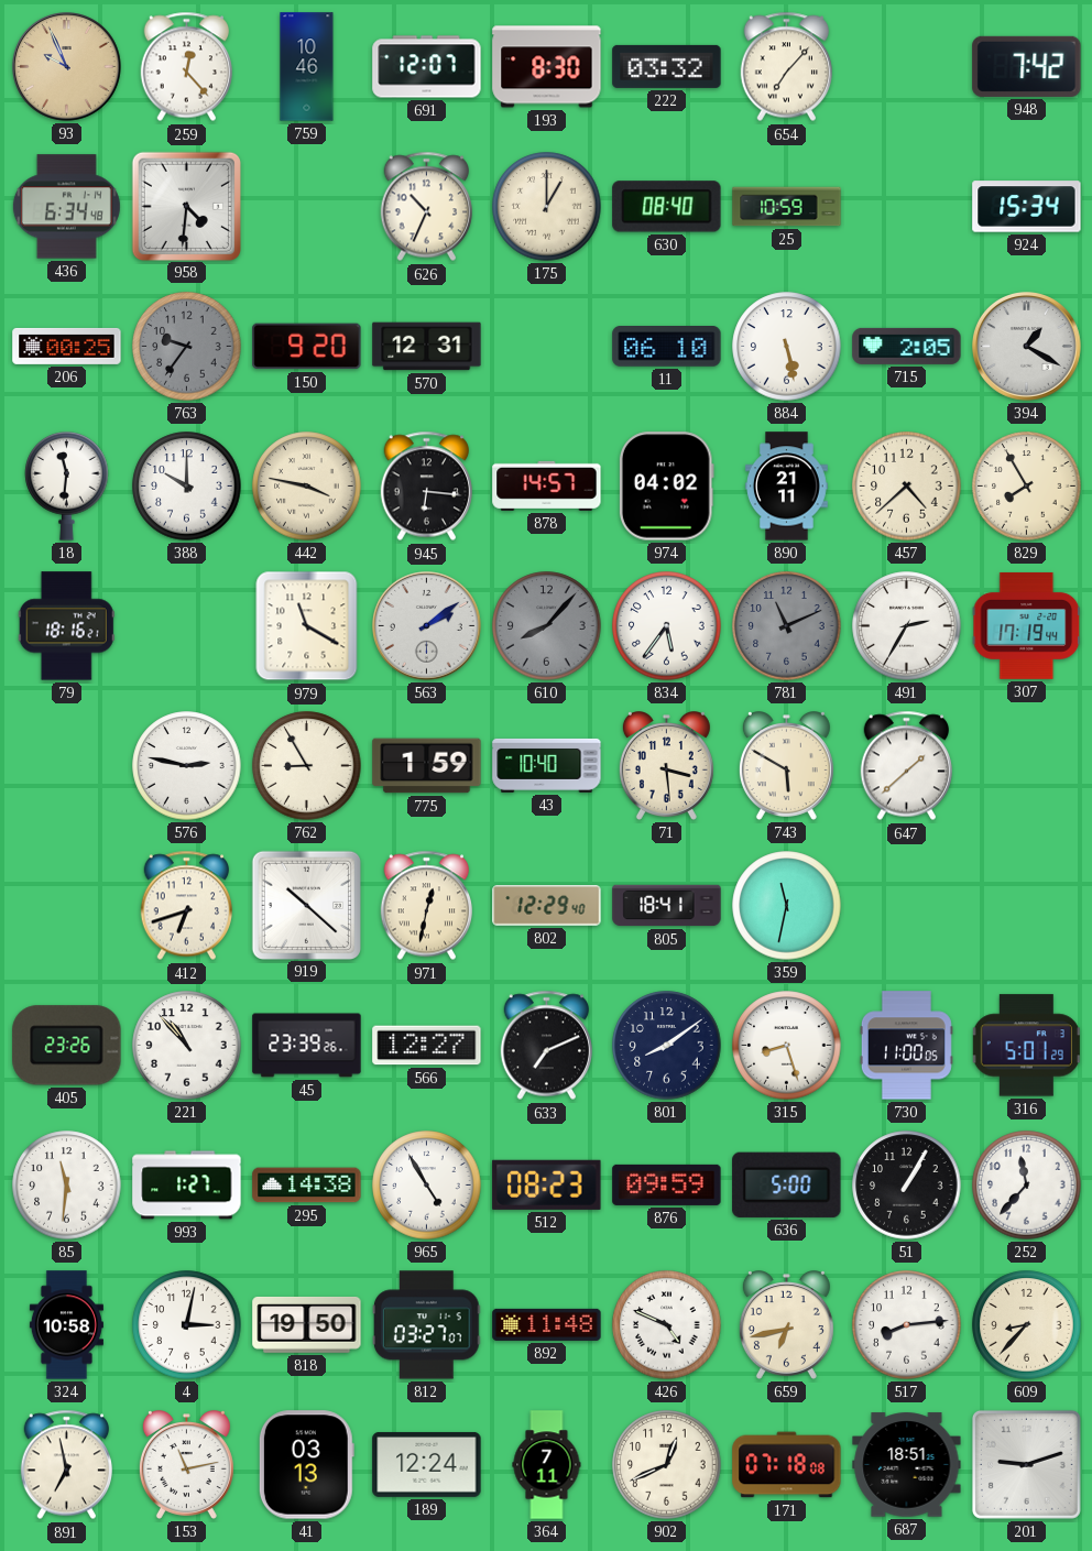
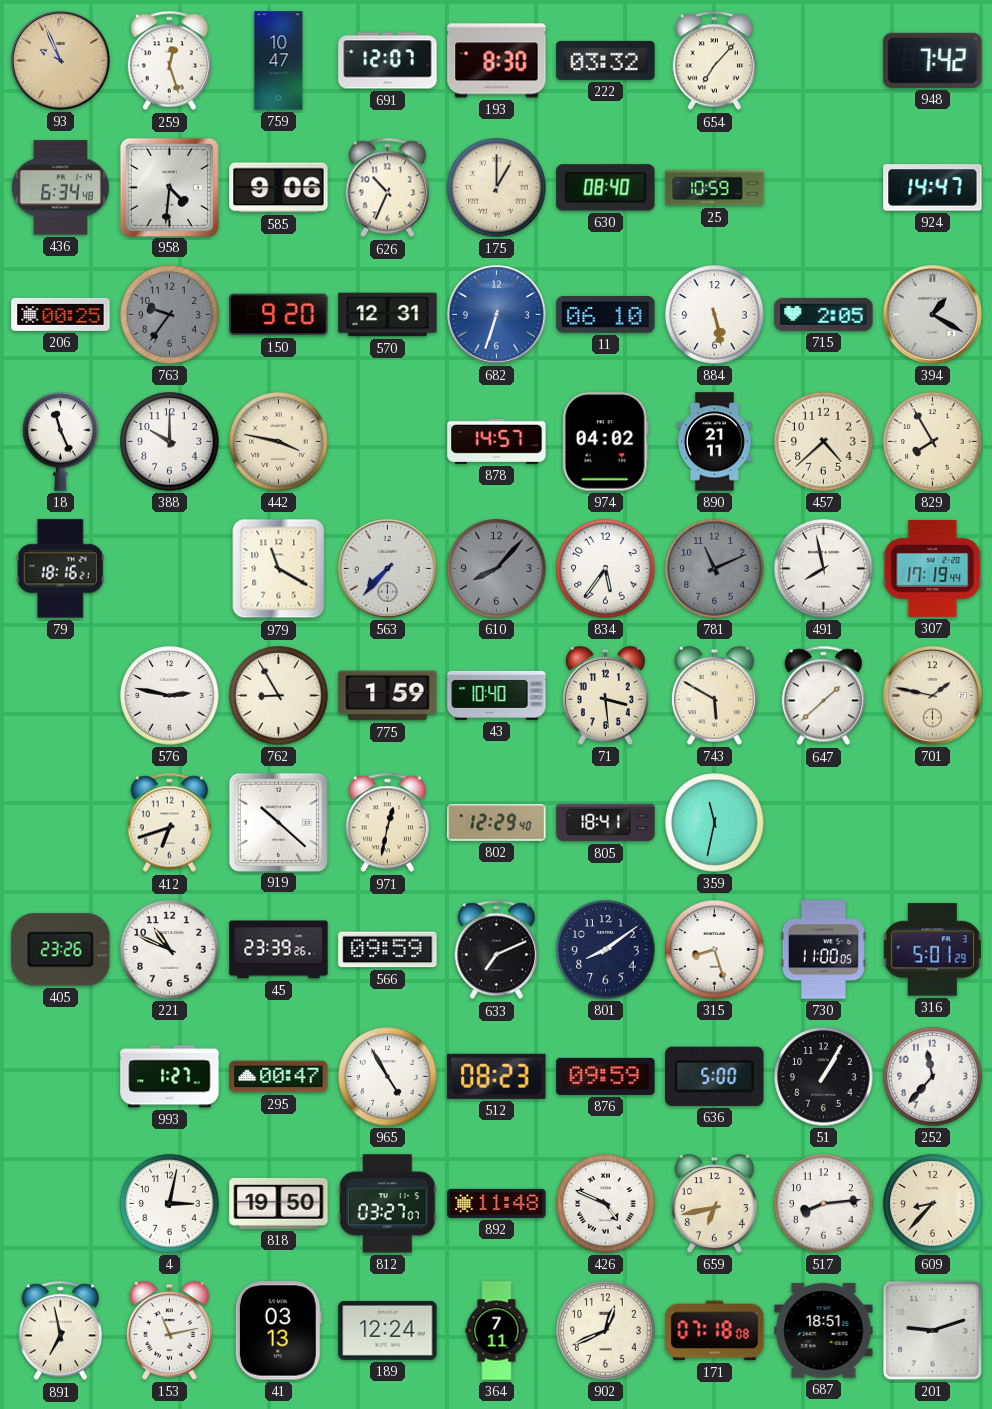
259: 12:23 -> 12:27 (169, 61)
759: 10:46 -> 10:47 (279, 61)
585: none -> 9:06 (279, 188)
924: 15:34 -> 14:47 (933, 188)
682: none -> 6:33 (497, 315)
18: 11:31 -> 11:26 (61, 442)
945: 6:16 -> none (426, 487)
563: 2:09 -> 7:37 (388, 569)
491: 2:35 -> 7:58 (824, 569)
701: none -> 1:47 (933, 696)
221: 10:53 -> 10:49 (170, 950)
566: 12:27 -> 09:59 (388, 950)
85: 11:31 -> none (67, 1186)
295: 14:38 -> 00:47 (279, 1077)
324: 10:58 -> none (66, 1325)
